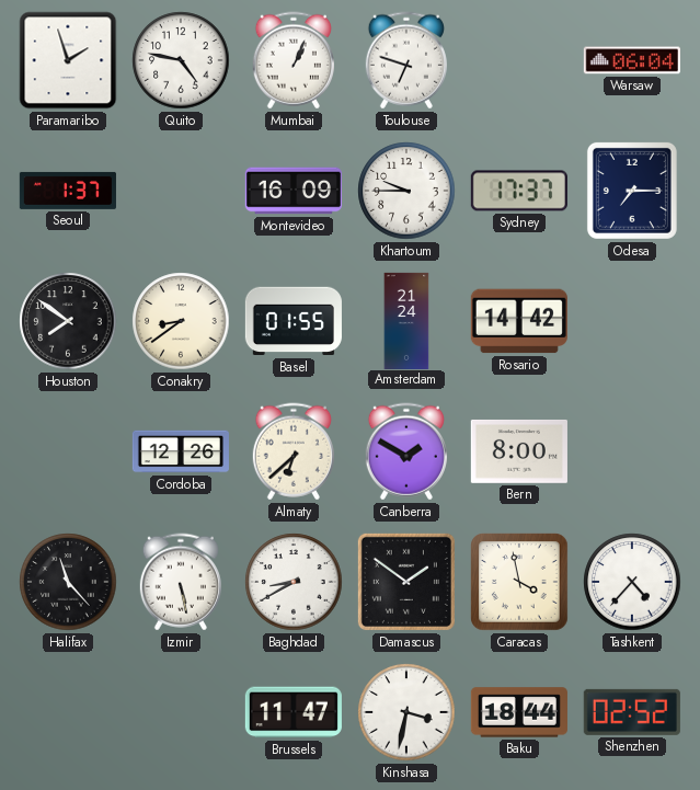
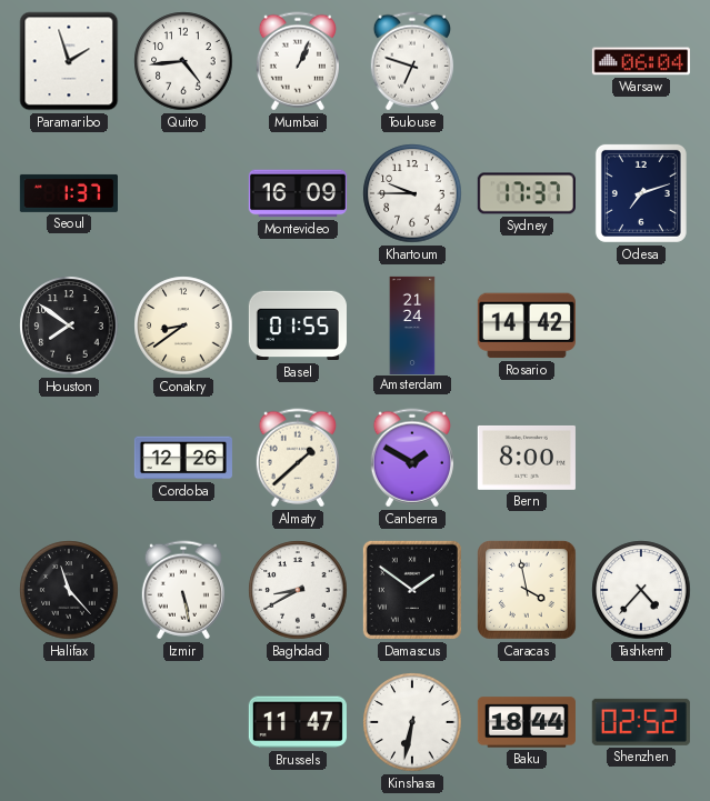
Quito: 4:47 -> 4:44 (183, 61)
Odesa: 7:15 -> 7:12 (641, 193)
Almaty: 6:38 -> 1:38 (298, 458)
Kinshasa: 3:32 -> 6:32 (412, 722)
